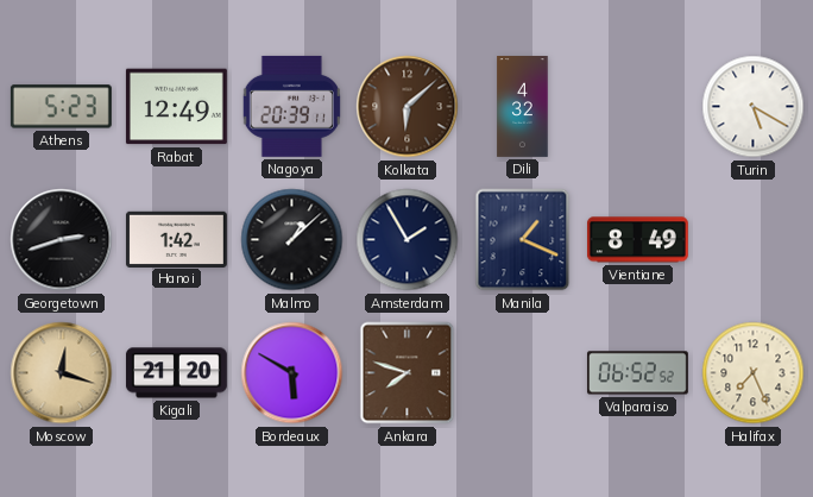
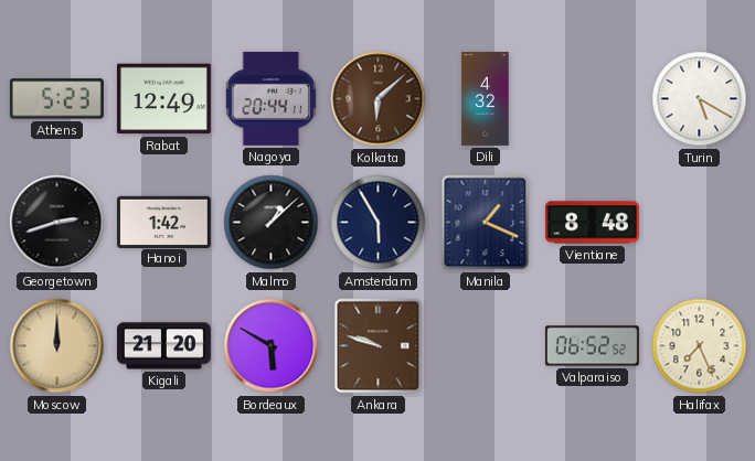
Nagoya: 20:39 -> 20:44 (270, 98)
Amsterdam: 1:55 -> 5:55 (379, 223)
Vientiane: 8:49 -> 8:48 (592, 223)
Moscow: 12:18 -> 12:00 (57, 346)
Ankara: 7:48 -> 9:48 (379, 346)
